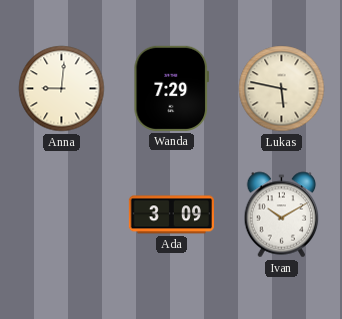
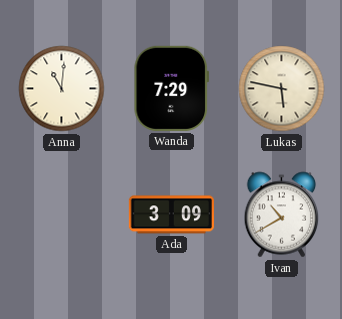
Anna: 9:01 -> 11:01 (62, 89)
Ivan: 10:10 -> 10:40 (282, 215)
